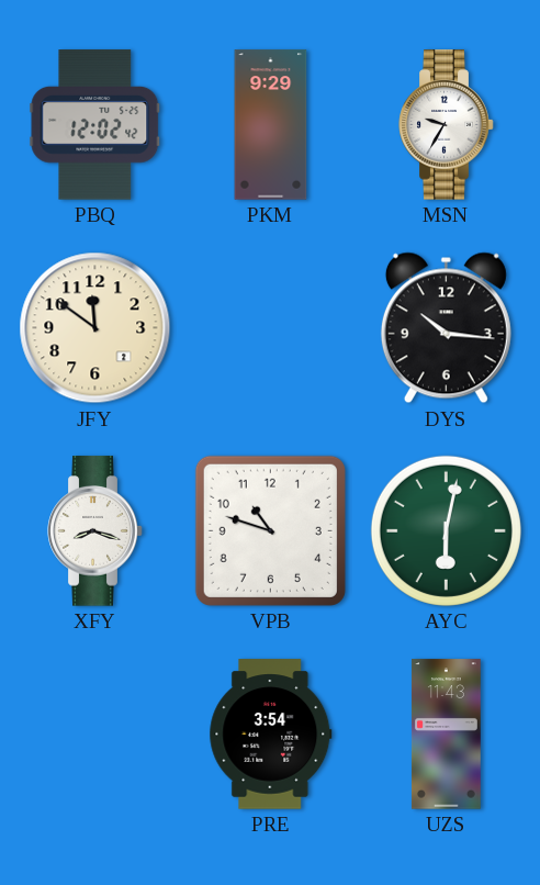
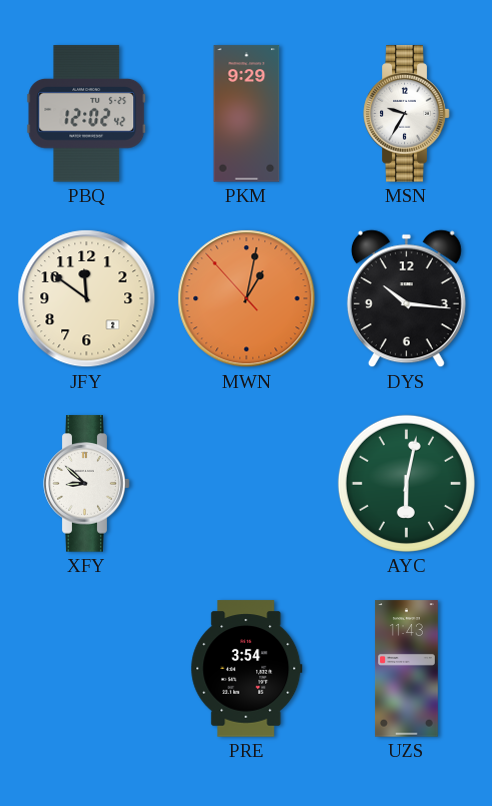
MWN: none -> 1:01 (247, 299)
XFY: 8:18 -> 8:52 (87, 484)
VPB: 10:48 -> none (270, 530)
